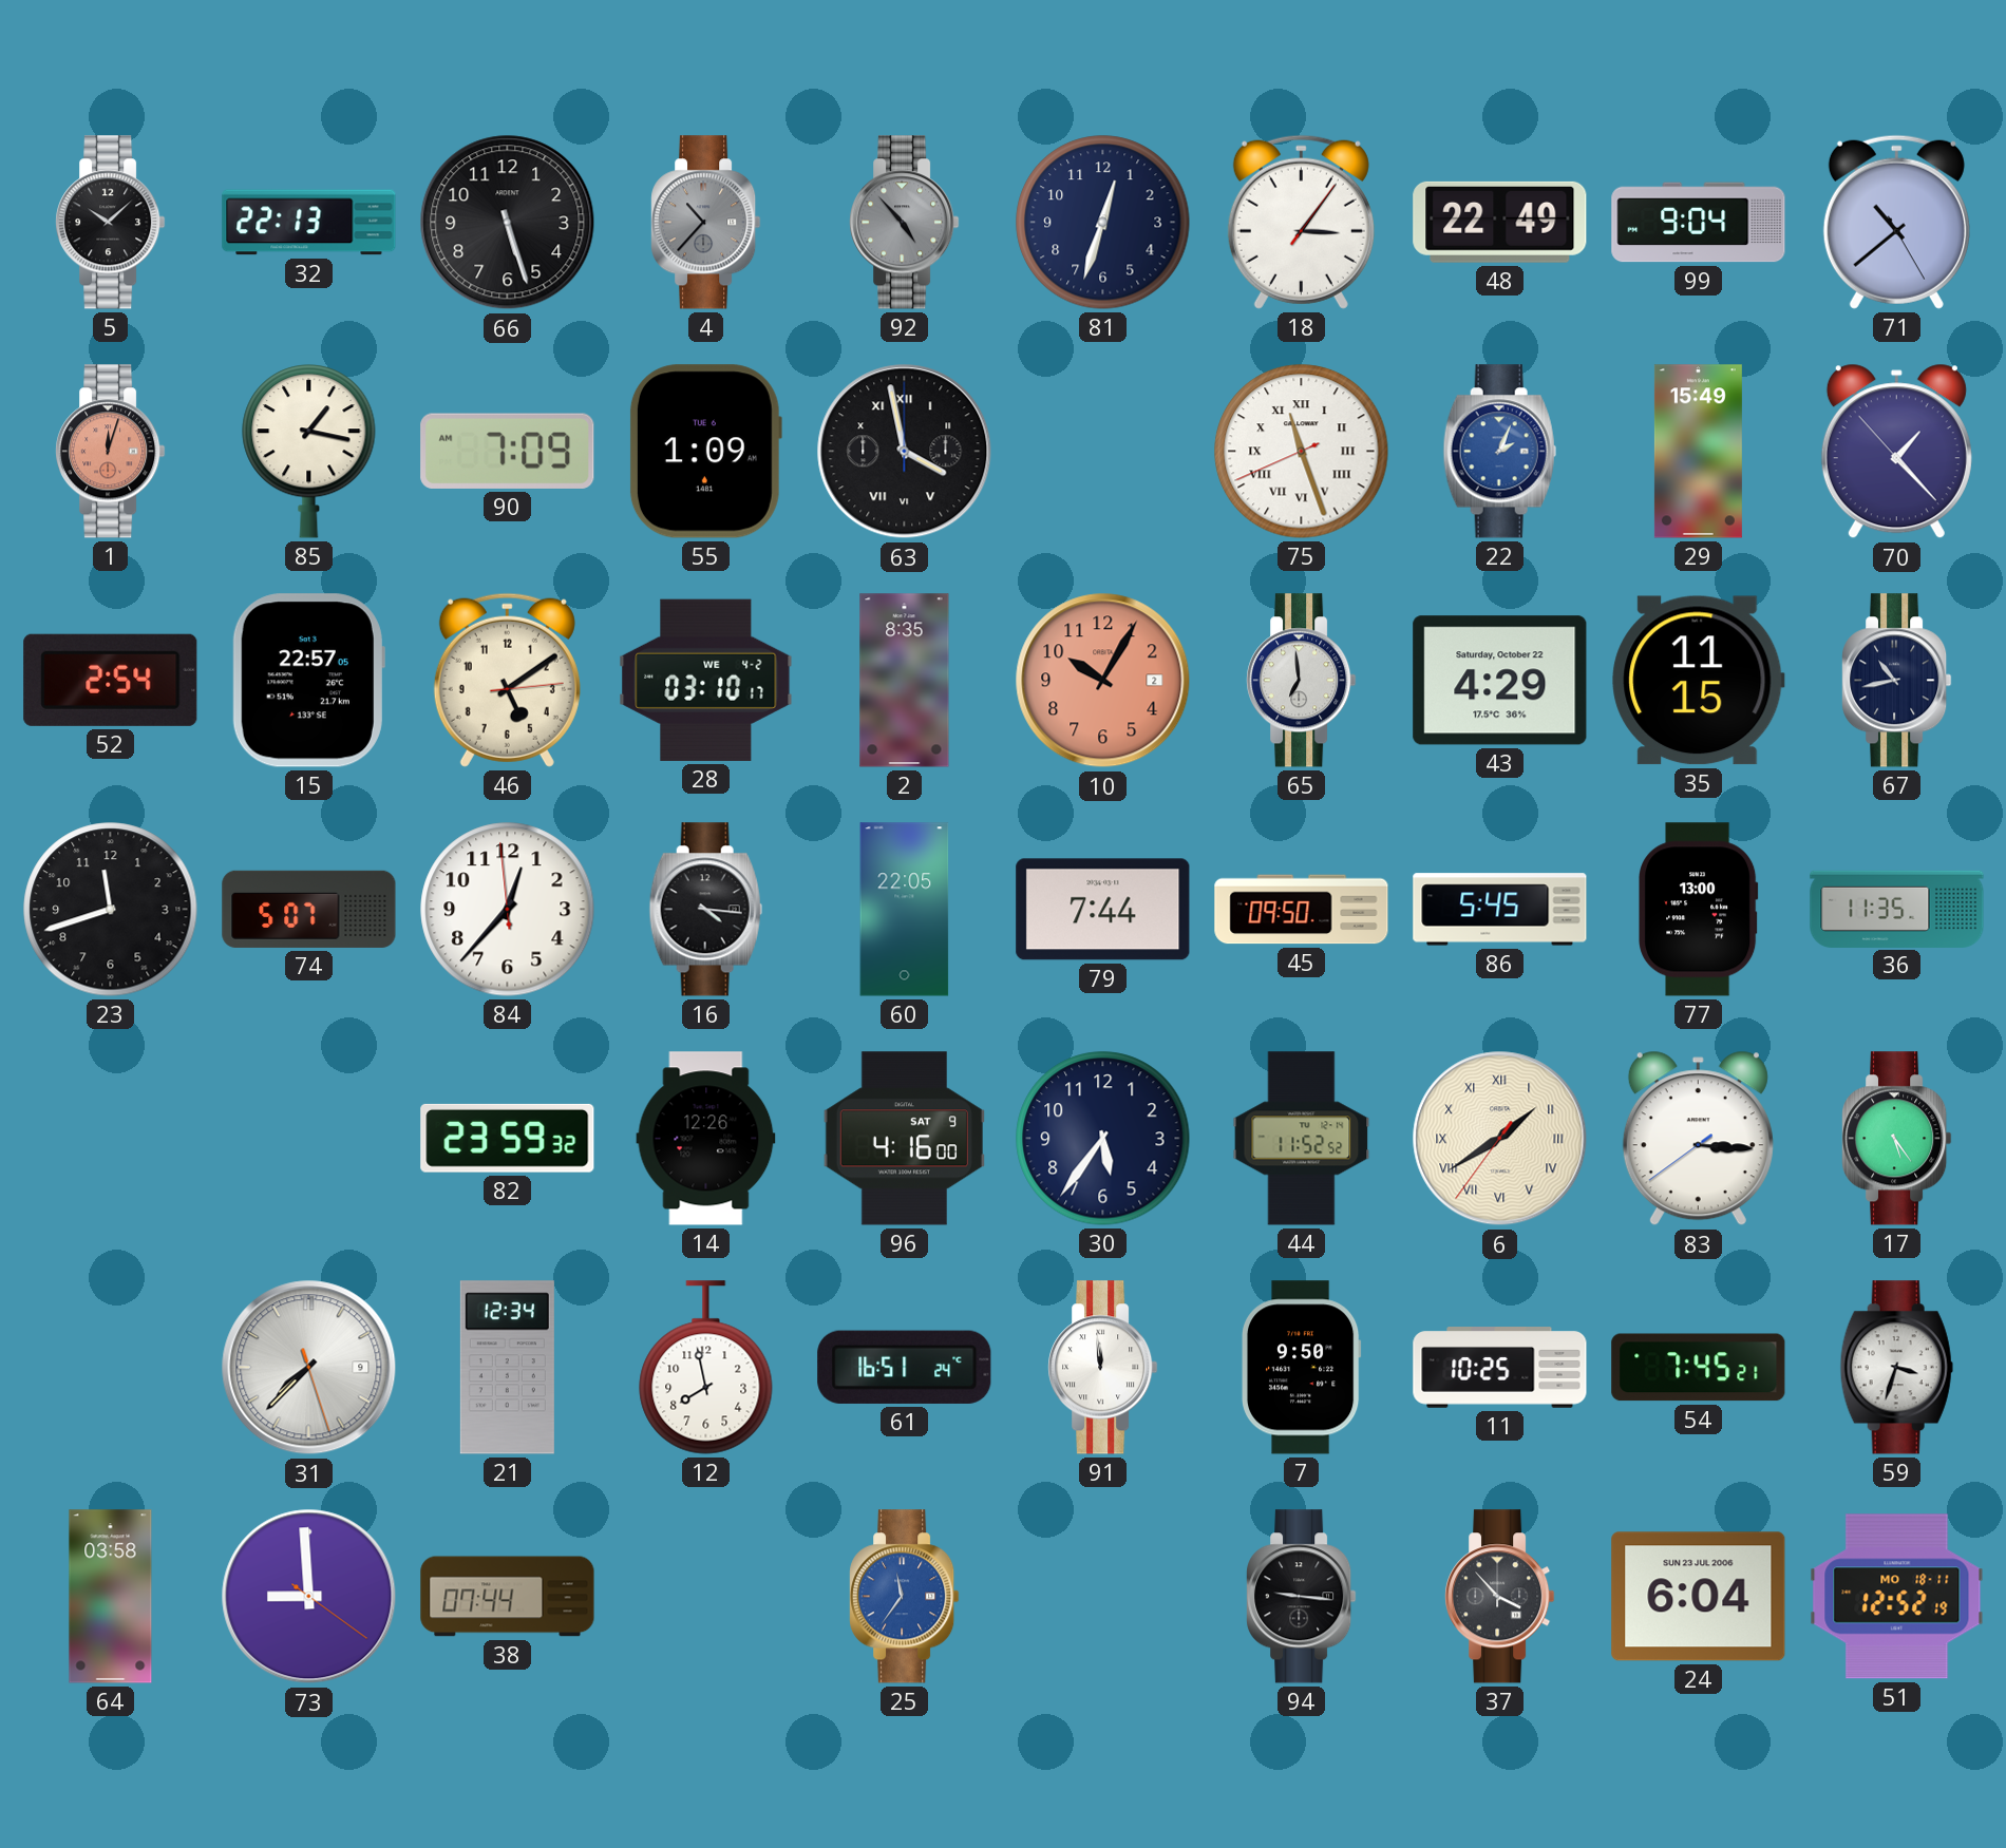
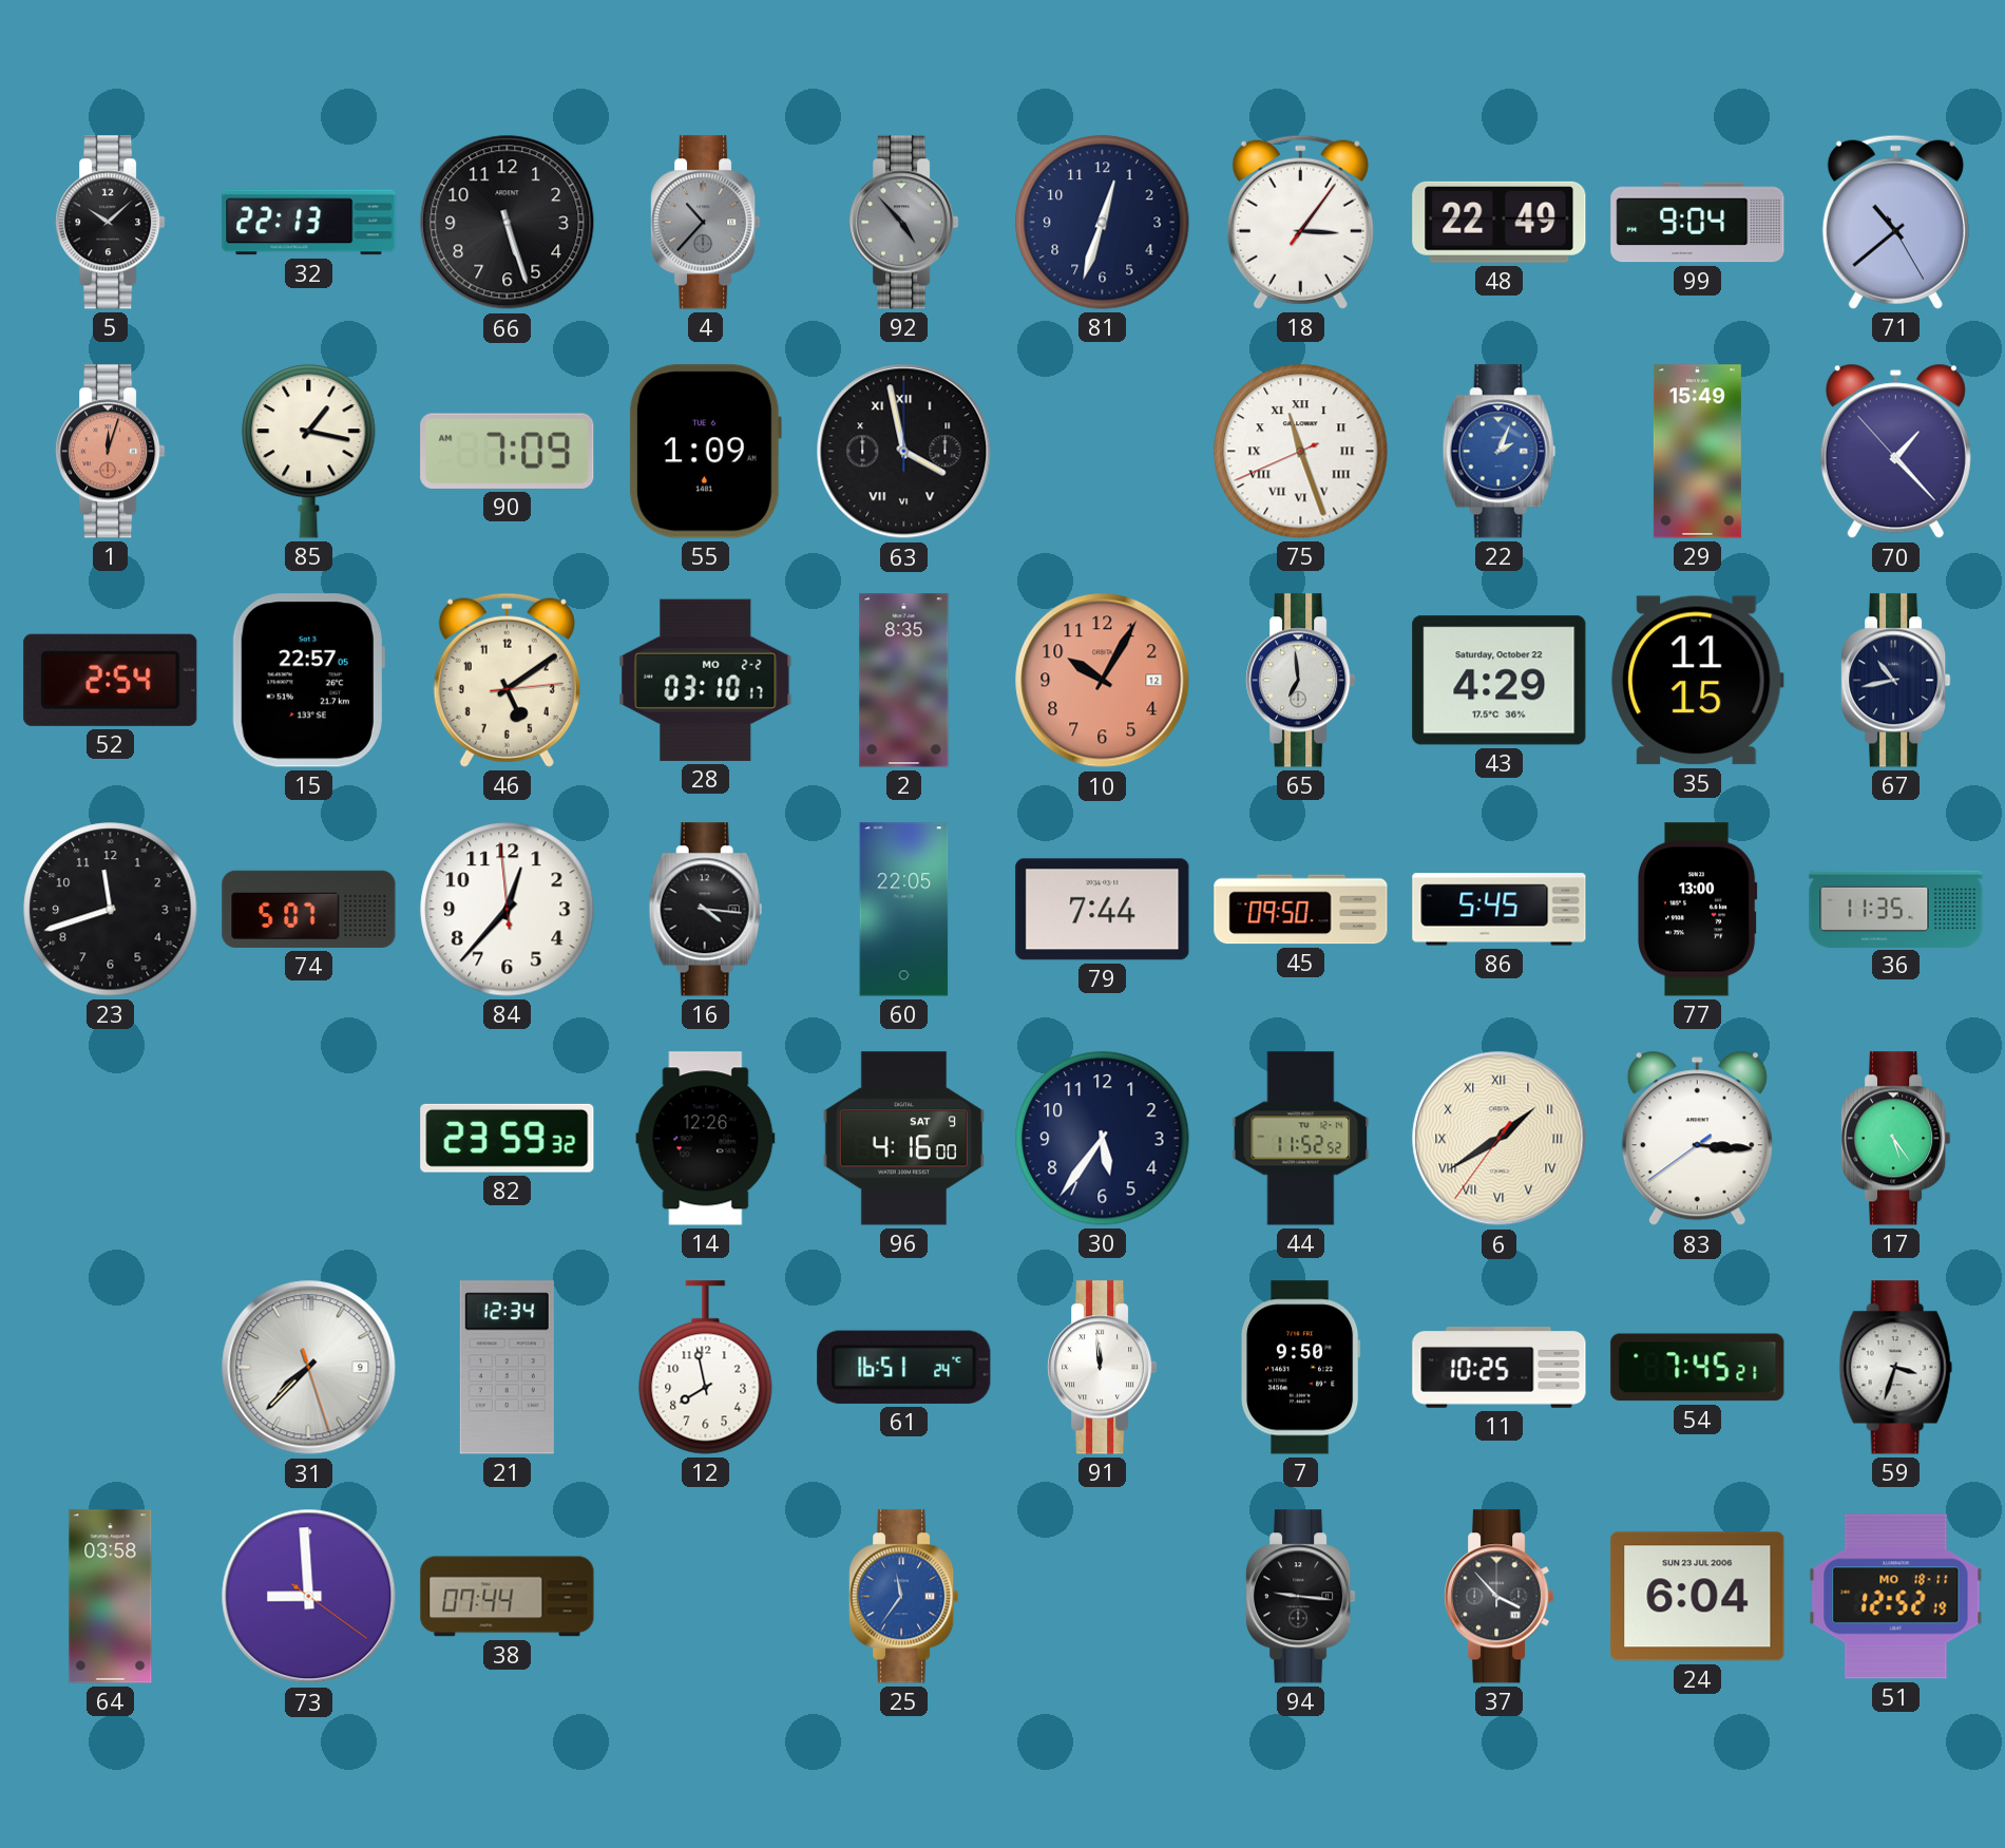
28 date: WE 4-2 -> MO 2-2 (706, 680)
10 date: 2 -> 12 (1103, 681)
